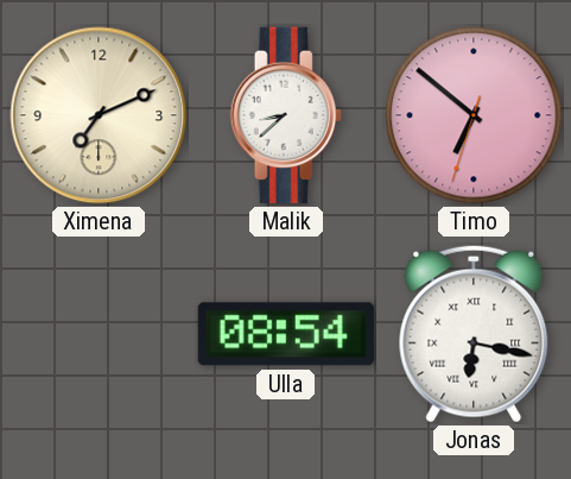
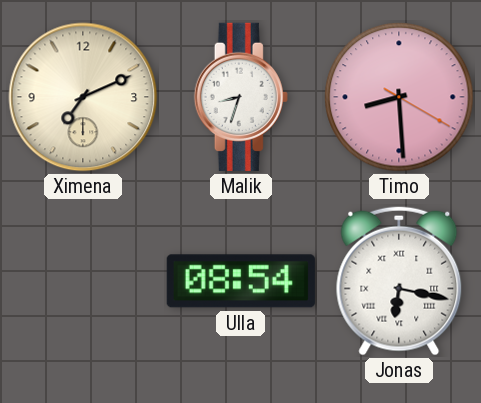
Malik: 8:38 -> 8:33 (241, 97)
Timo: 6:51 -> 8:29 (399, 97)
